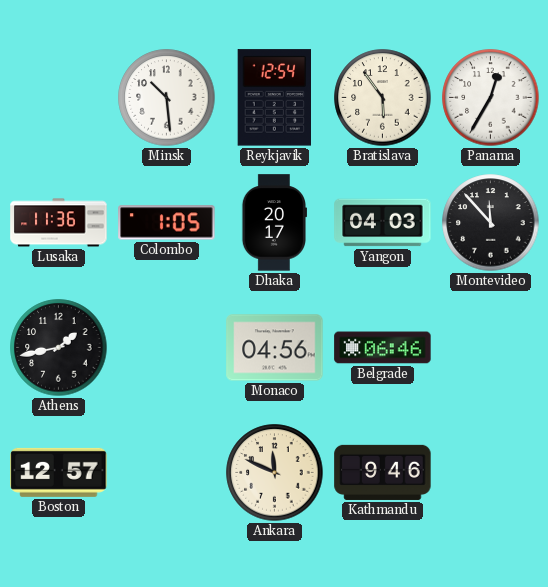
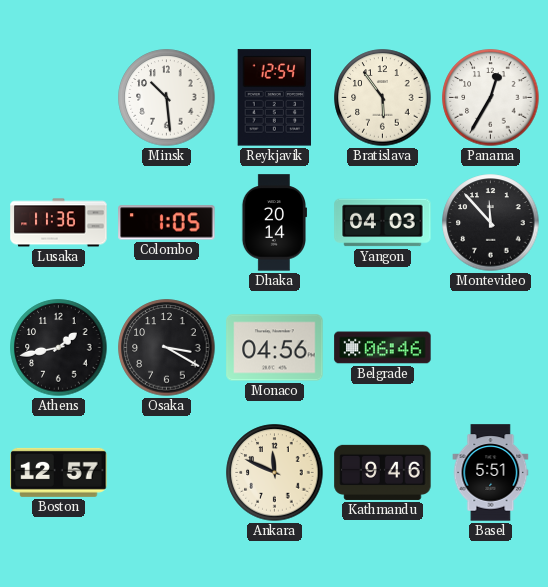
Dhaka: 20:17 -> 20:14 (273, 223)
Osaka: none -> 3:20 (167, 348)
Basel: none -> 5:51 (491, 473)
